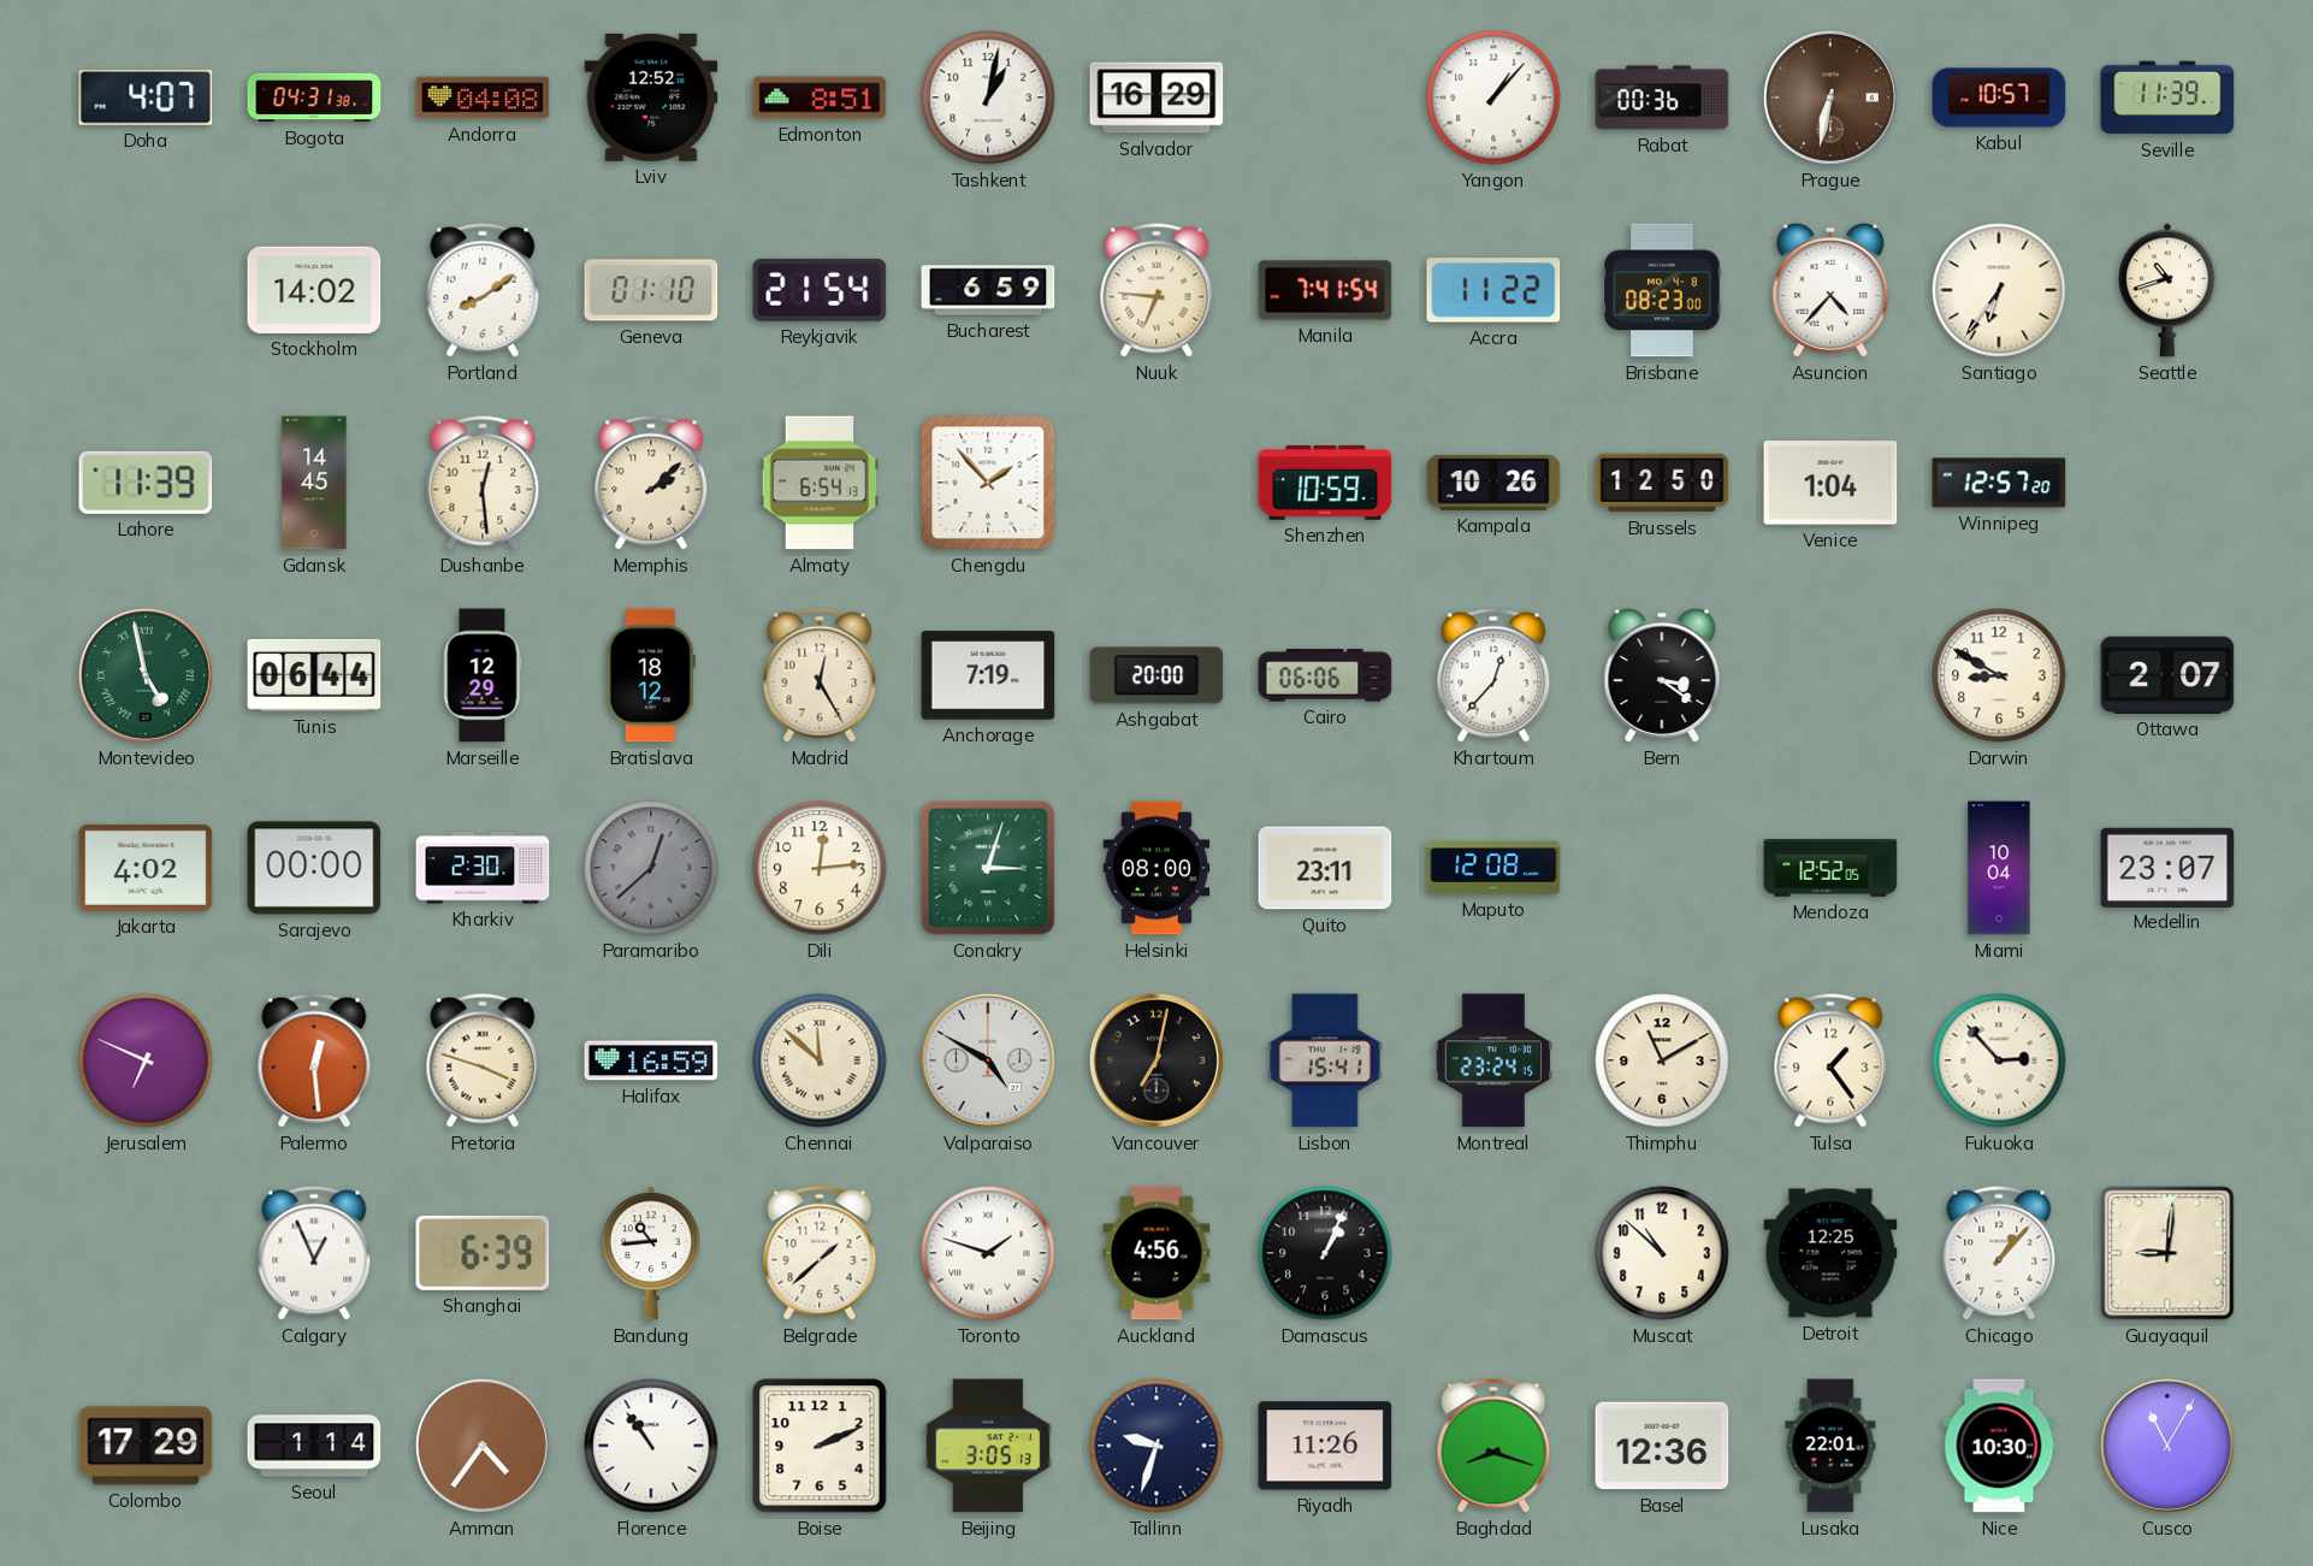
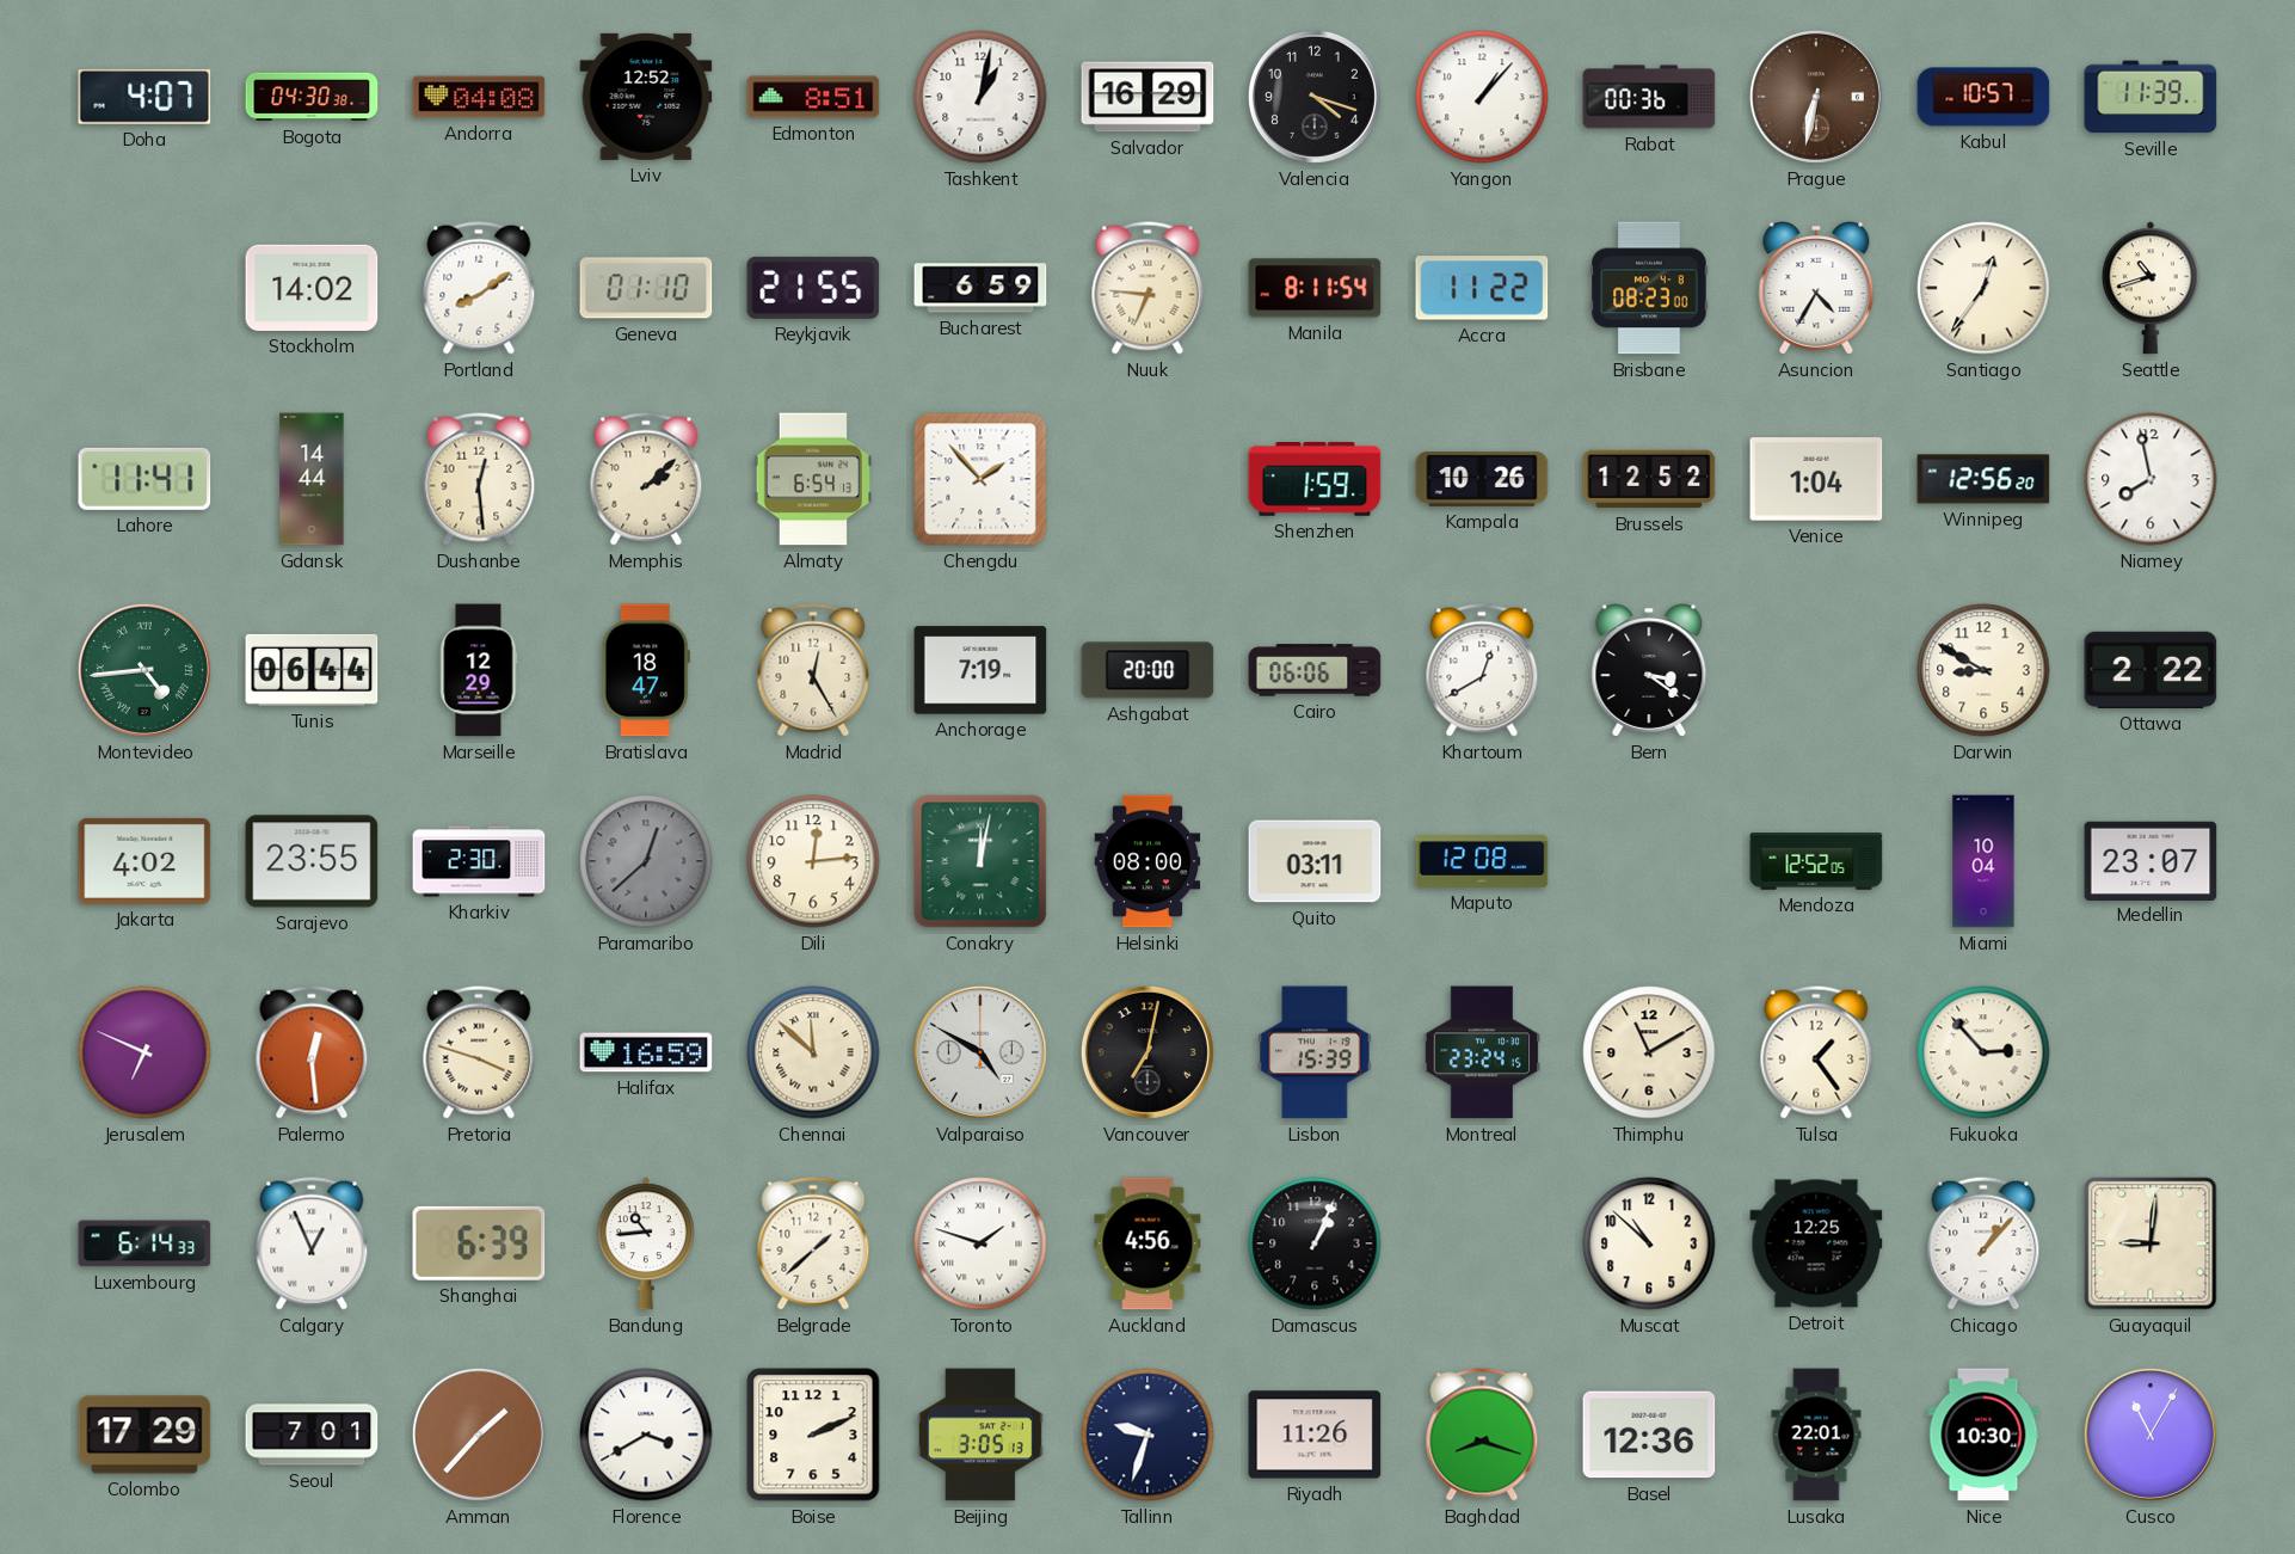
Bogota: 04:31 -> 04:30 (312, 97)
Valencia: none -> 4:18 (1315, 97)
Reykjavik: 21:54 -> 21:55 (813, 288)
Manila: 7:41 -> 8:11 (1315, 288)
Asuncion: 4:37 -> 4:35 (1816, 288)
Santiago: 6:36 -> 12:36 (1983, 288)
Lahore: 11:39 -> 11:41 (144, 479)
Gdansk: 14:45 -> 14:44 (312, 479)
Shenzhen: 10:59 -> 1:59 (1315, 480)
Brussels: 12:50 -> 12:52 (1649, 479)
Winnipeg: 12:57 -> 12:56 (1983, 479)
Niamey: none -> 7:58 (2151, 479)
Montevideo: 4:58 -> 4:44 (144, 670)
Bratislava: 18:12 -> 18:47 (646, 670)
Khartoum: 12:37 -> 12:40 (1482, 670)
Ottawa: 2:07 -> 2:22 (2151, 670)
Sarajevo: 00:00 -> 23:55 (312, 861)
Conakry: 3:03 -> 12:02 (980, 861)
Quito: 23:11 -> 03:11 (1315, 861)
Lisbon: 15:41 -> 15:39 (1315, 1052)
Luxembourg: none -> 6:14 (144, 1243)
Seoul: 1:14 -> 7:01 (312, 1435)
Amman: 4:36 -> 1:37 (479, 1435)
Florence: 10:54 -> 3:40 (646, 1435)
